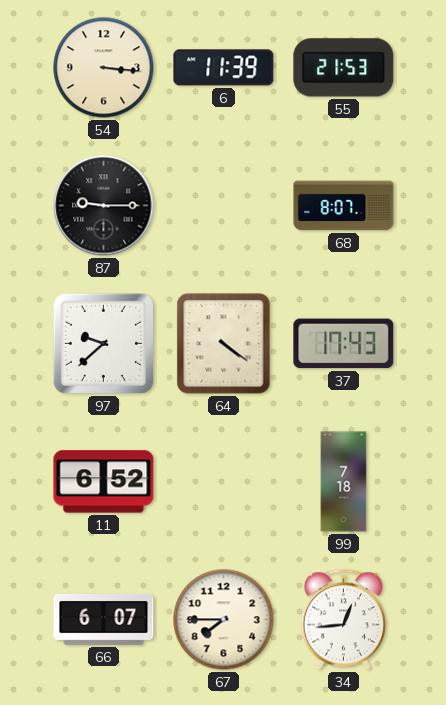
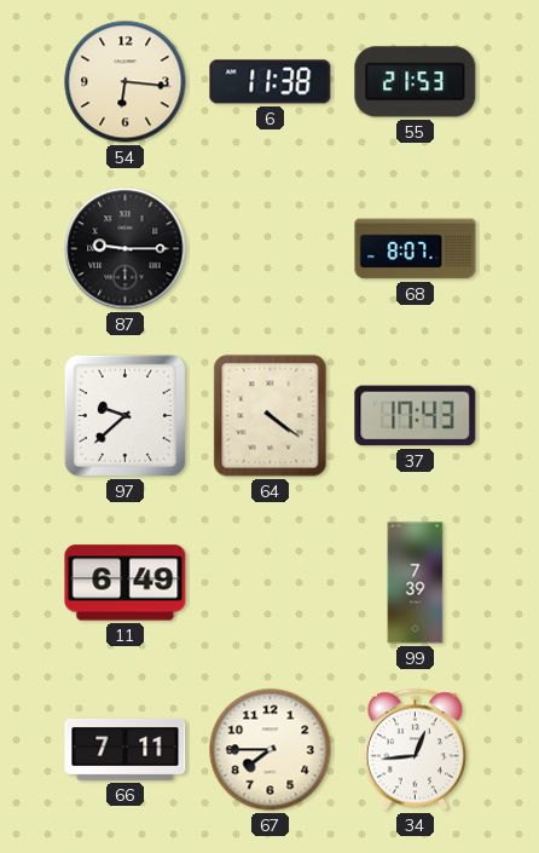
54: 3:16 -> 6:16 (126, 82)
6: 11:39 -> 11:38 (271, 82)
11: 6:52 -> 6:49 (126, 583)
99: 7:18 -> 7:39 (416, 583)
66: 6:07 -> 7:11 (126, 750)
